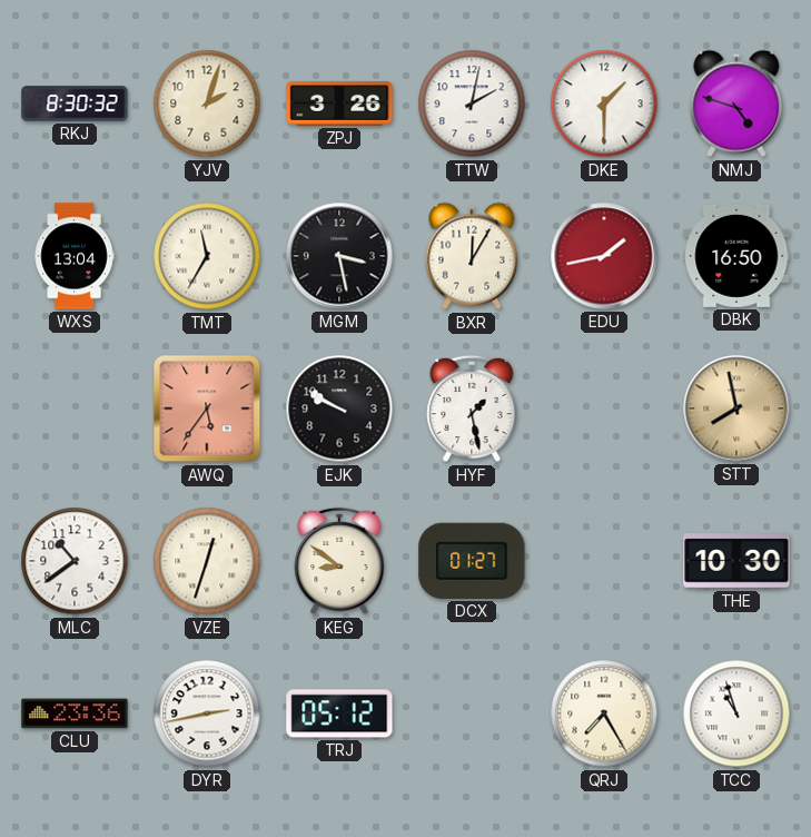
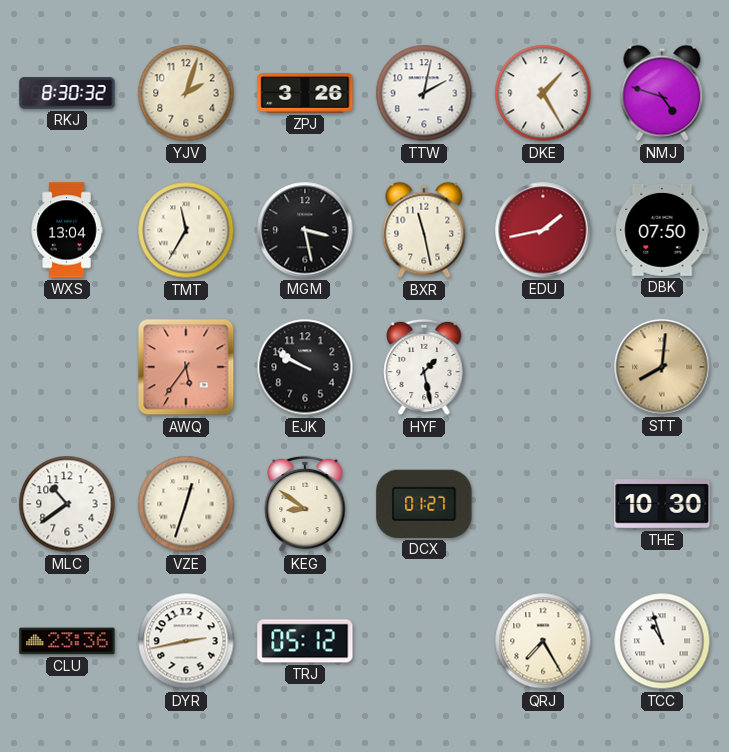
DKE: 1:30 -> 1:25 (543, 93)
BXR: 12:05 -> 11:28 (424, 230)
DBK: 16:50 -> 07:50 (662, 230)
STT: 7:58 -> 8:01 (662, 367)
